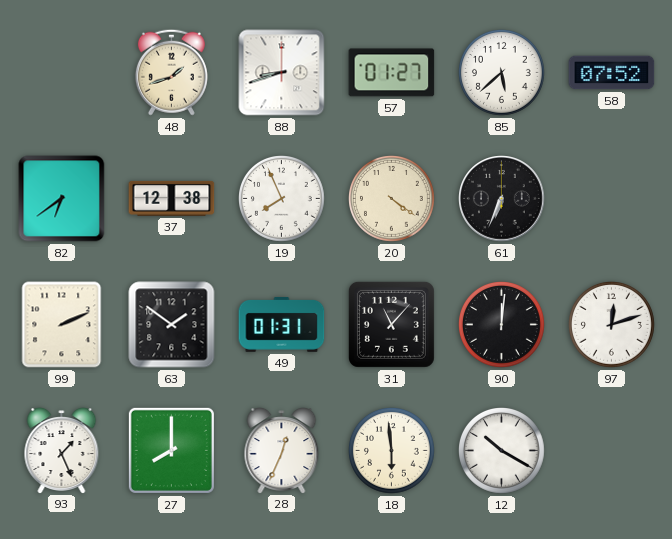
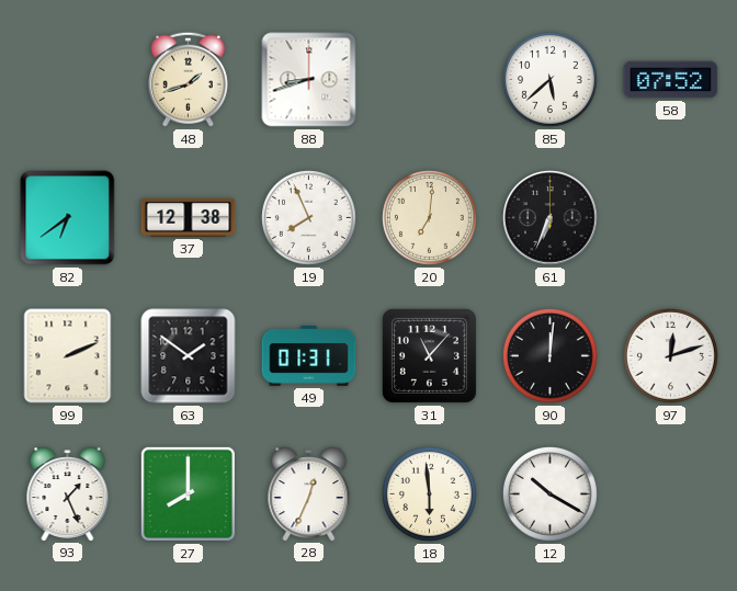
57: 01:27 -> none (392, 73)
20: 4:21 -> 7:01 (430, 218)
